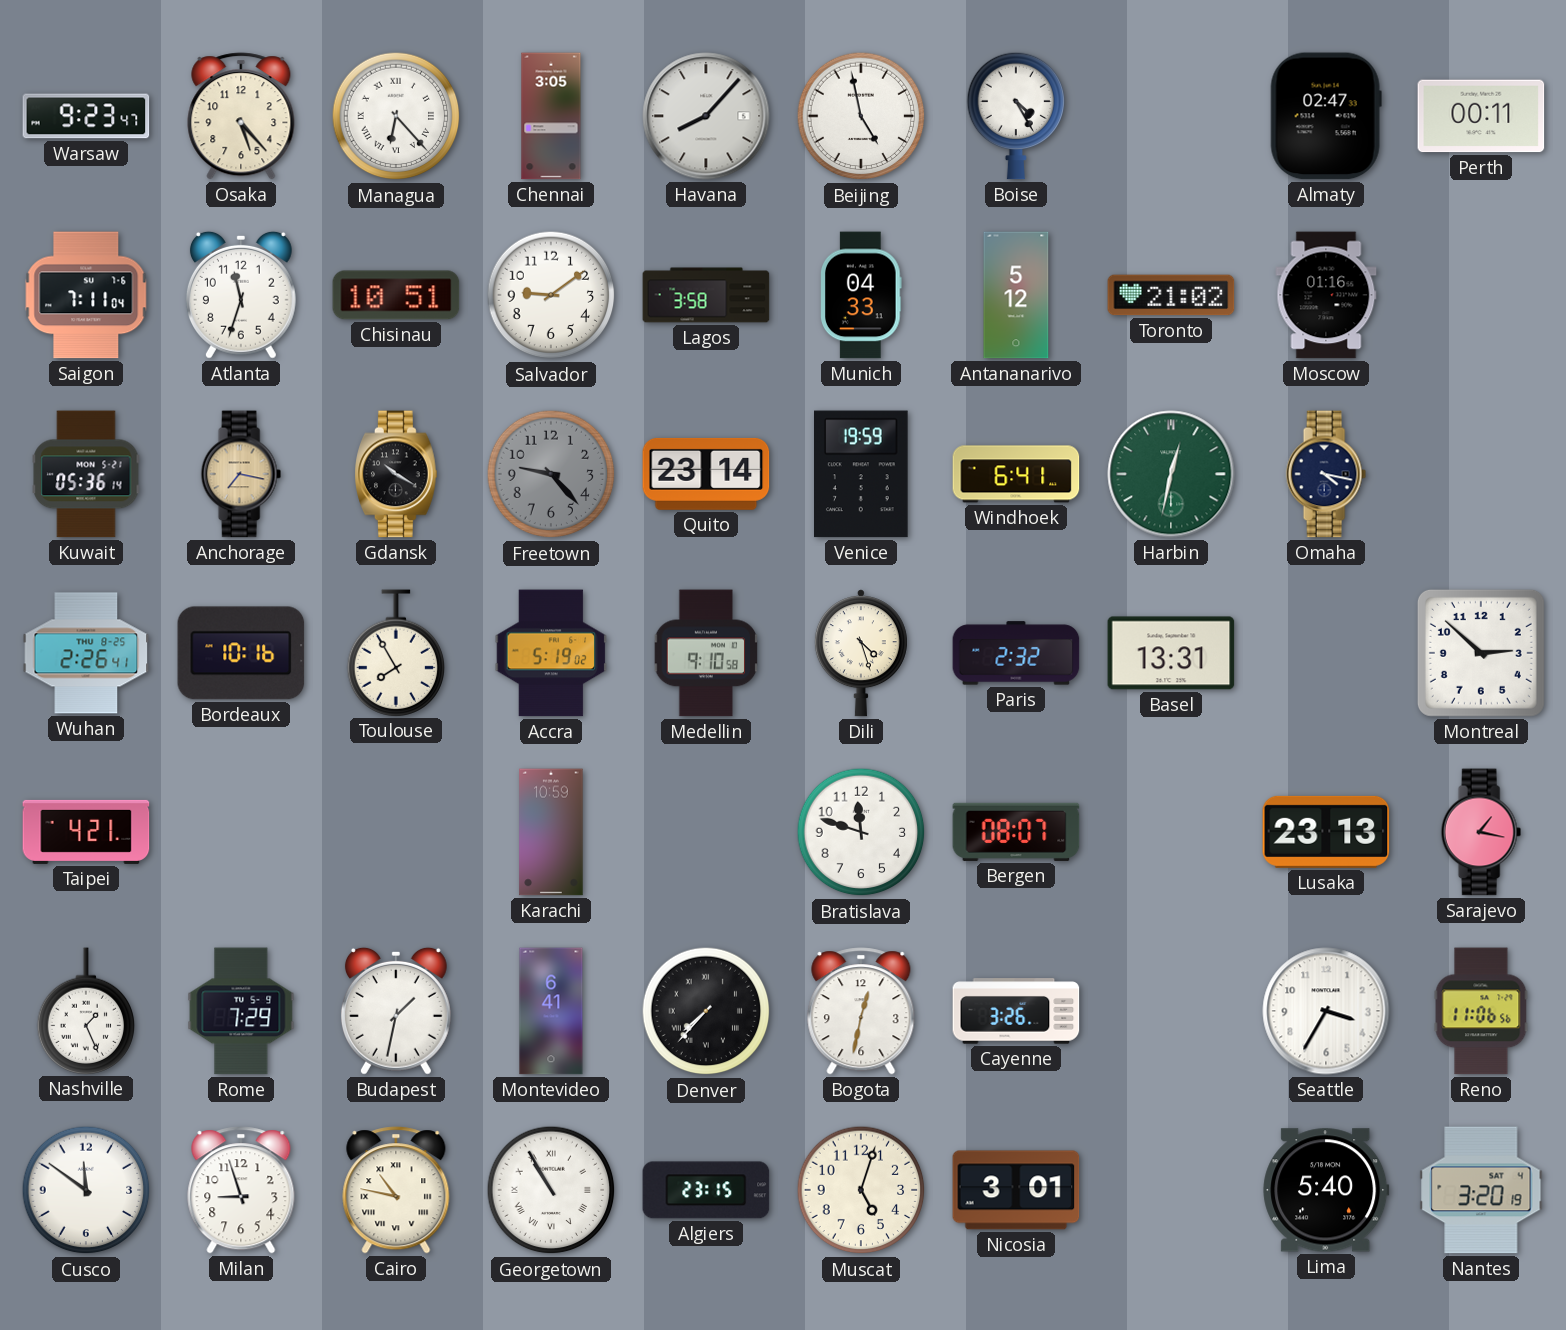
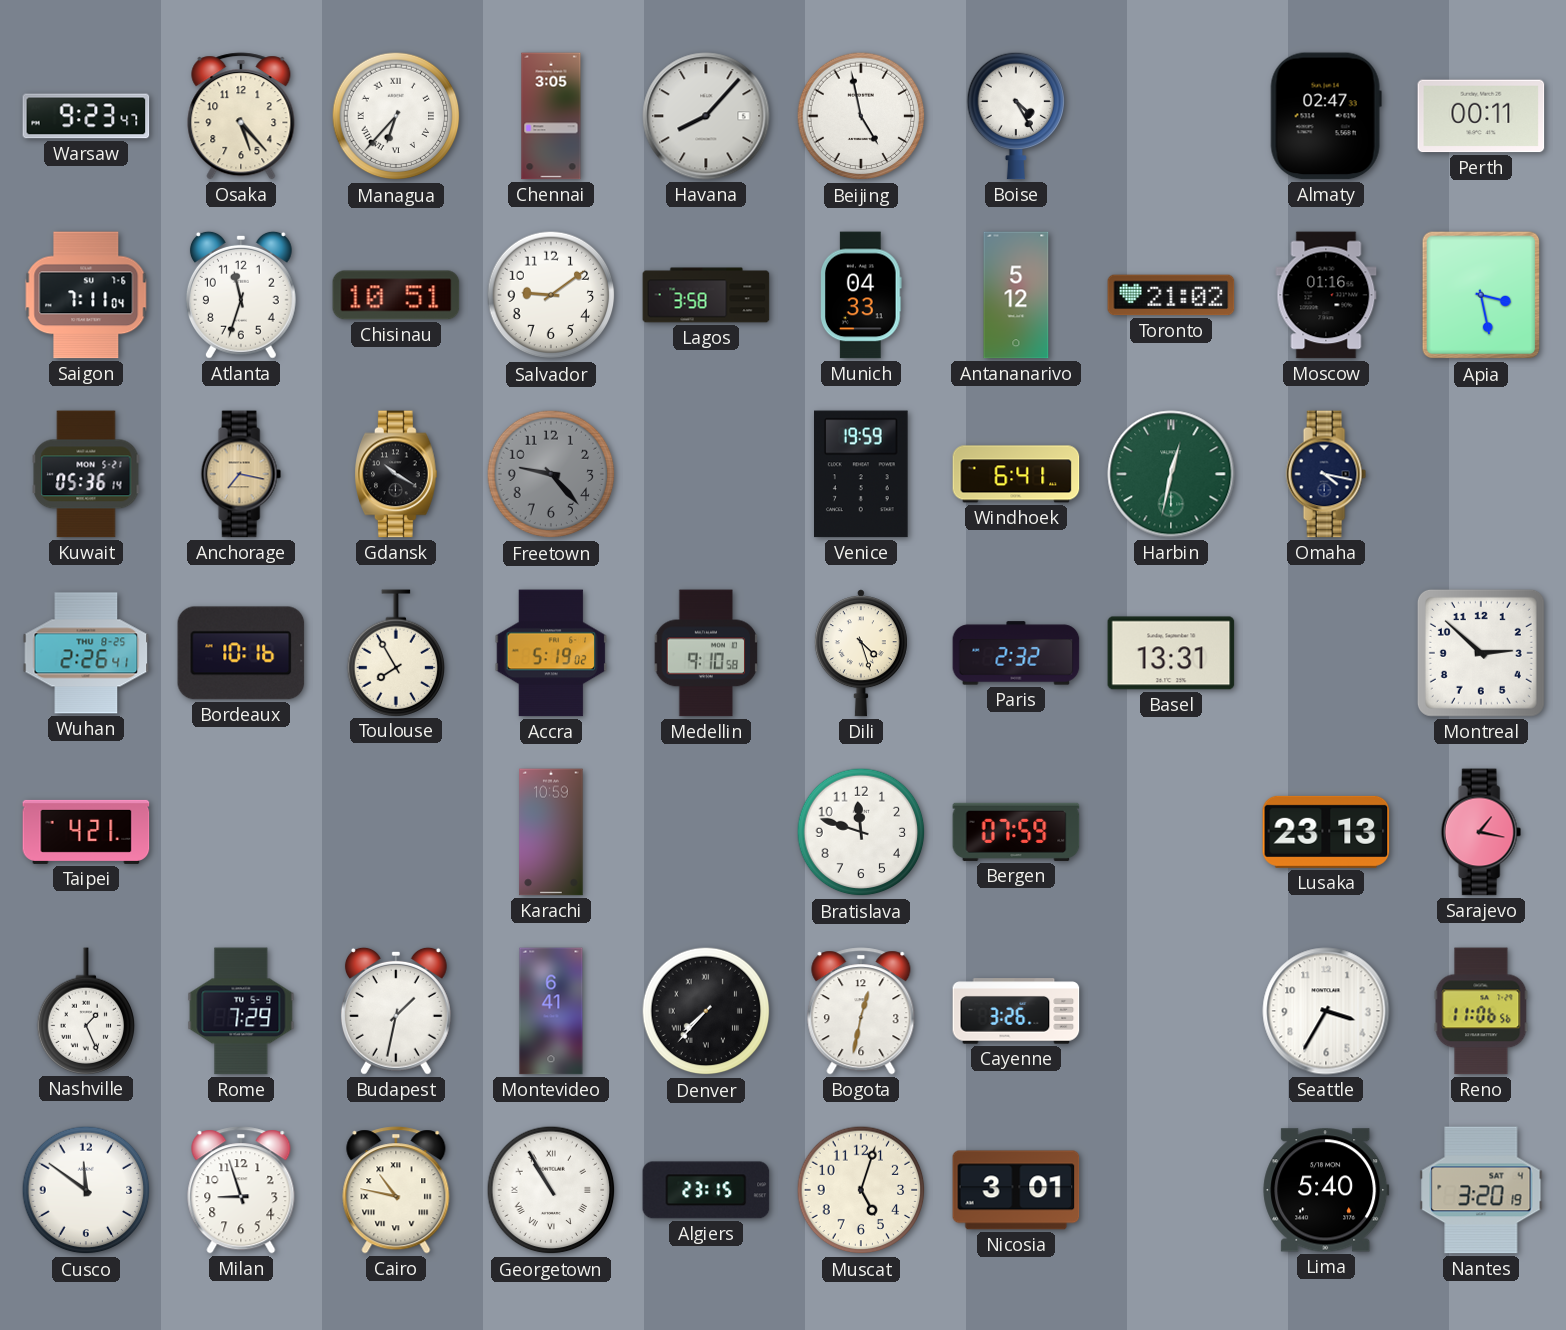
Managua: 6:23 -> 6:37 (396, 116)
Apia: none -> 3:28 (1481, 295)
Quito: 23:14 -> none (706, 474)
Bergen: 08:07 -> 07:59 (1016, 832)
